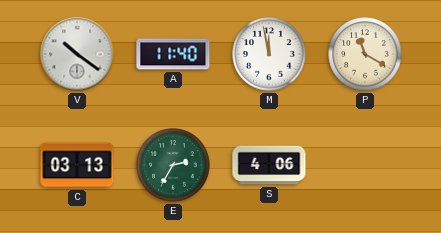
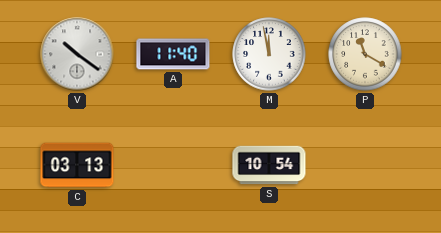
E: 2:35 -> none (173, 165)
S: 4:06 -> 10:54 (269, 165)
